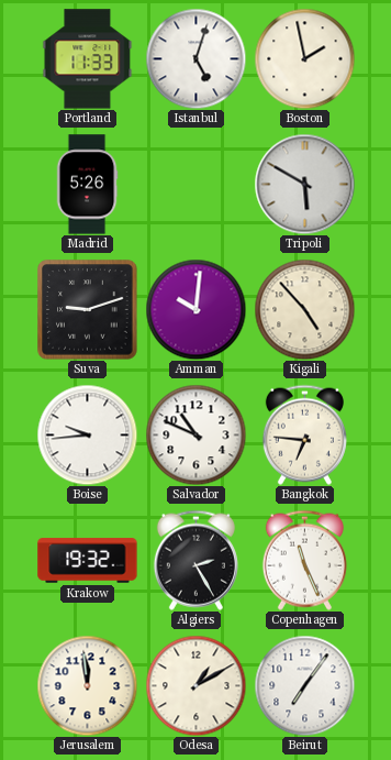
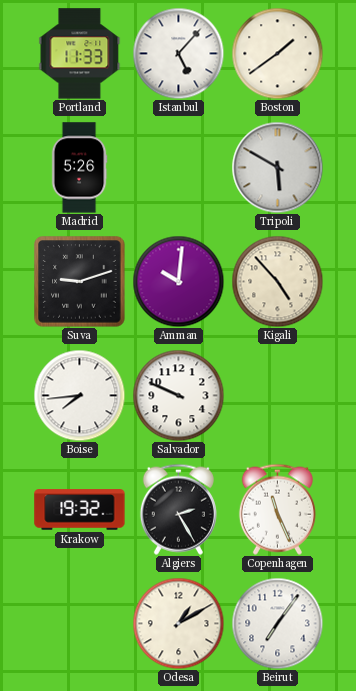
Istanbul: 5:03 -> 5:07 (178, 53)
Boston: 1:58 -> 1:39 (277, 53)
Boise: 9:44 -> 7:44 (79, 395)
Salvador: 10:49 -> 9:49 (178, 395)
Bangkok: 6:46 -> none (304, 434)
Jerusalem: 11:59 -> none (87, 685)
